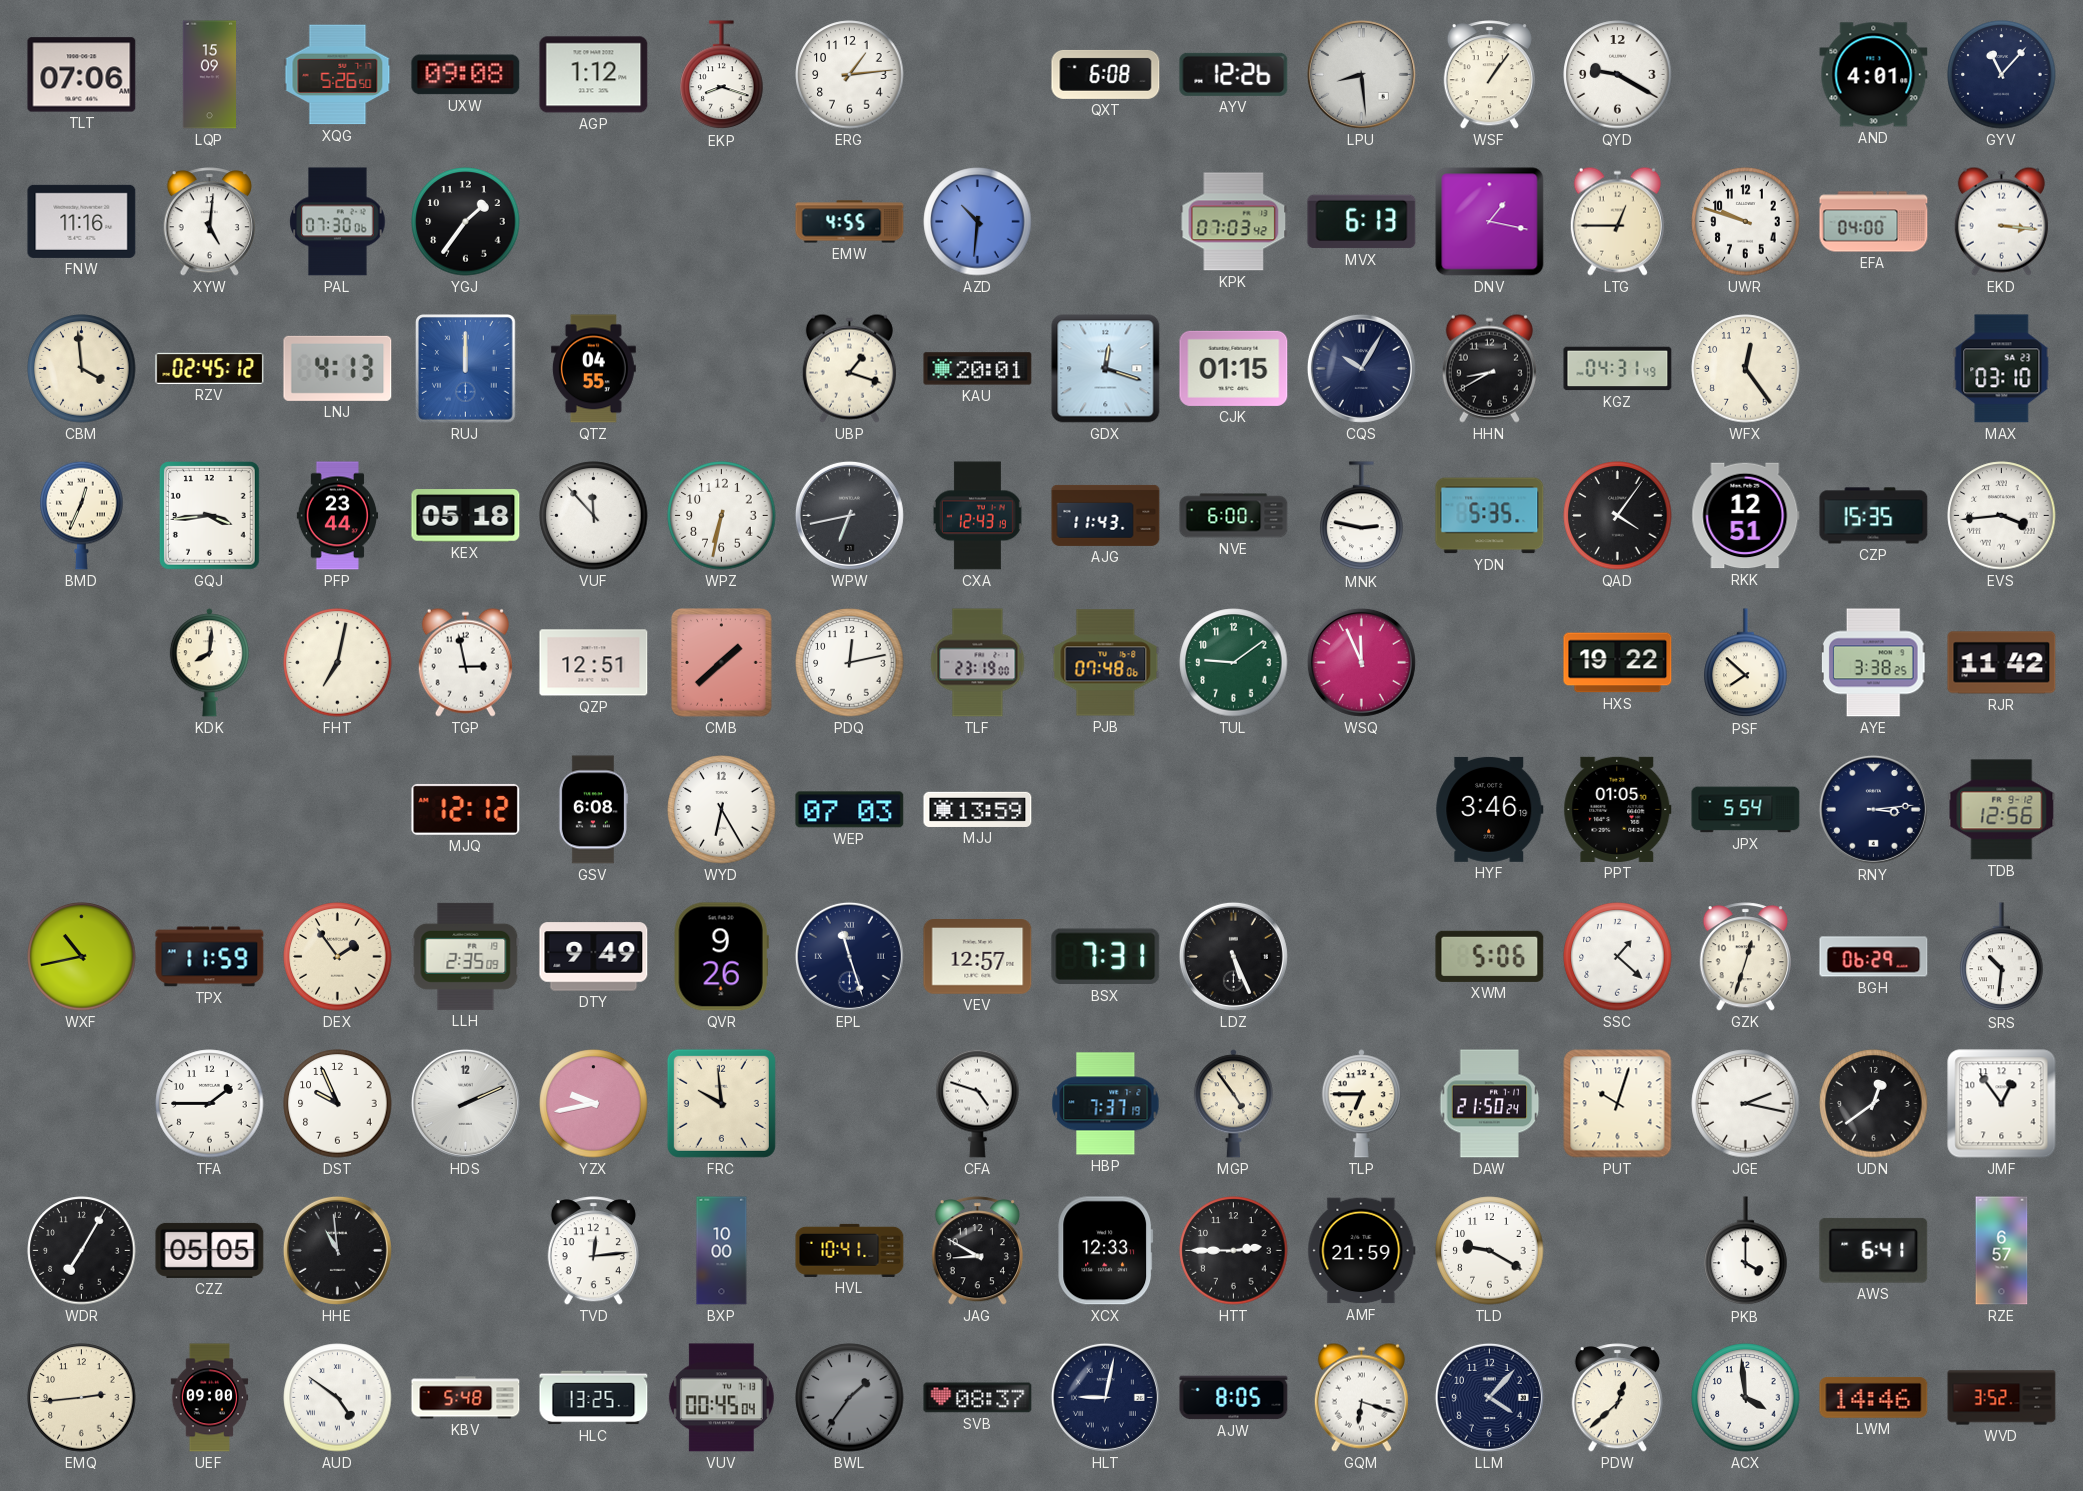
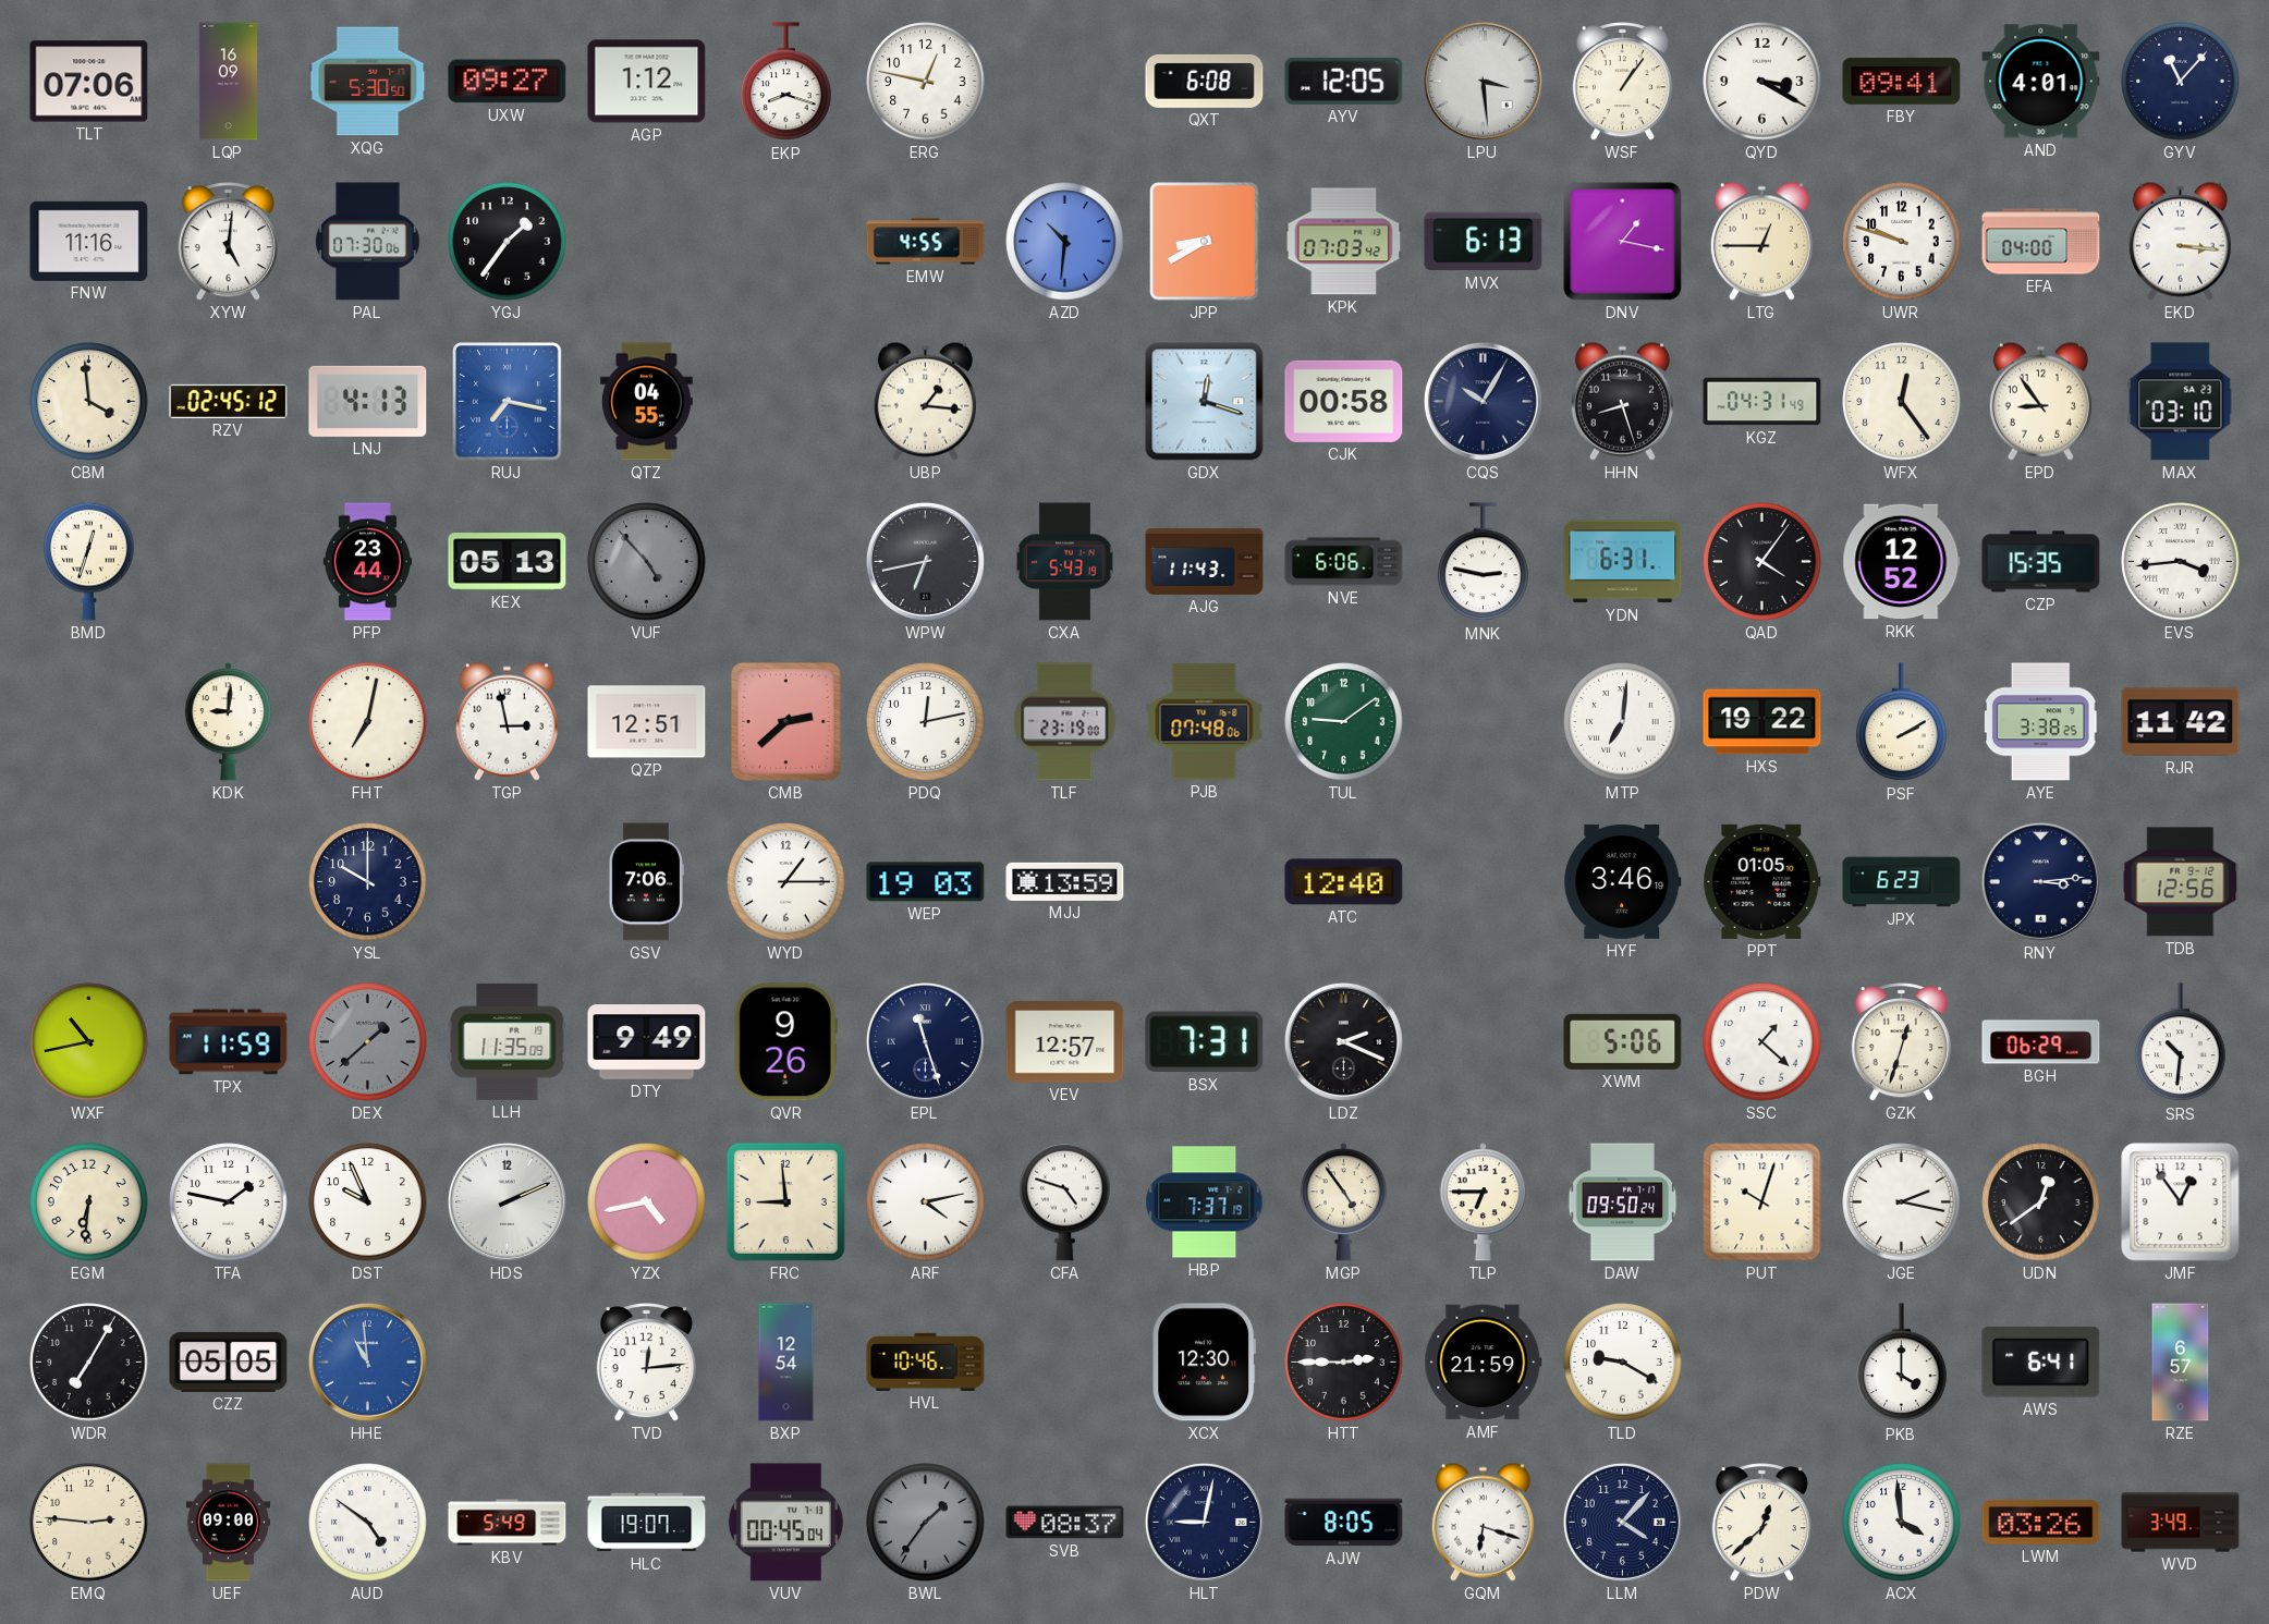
LQP: 15:09 -> 16:09 (229, 82)
XQG: 5:26 -> 5:30 (368, 82)
UXW: 09:08 -> 09:27 (508, 82)
ERG: 1:14 -> 12:47 (926, 82)
AYV: 12:26 -> 12:05 (1344, 81)
LPU: 8:29 -> 3:29 (1483, 81)
QYD: 9:20 -> 3:20 (1762, 82)
FBY: none -> 09:41 (1902, 82)
JPP: none -> 8:40 (1205, 242)
RUJ: 12:00 -> 7:17 (508, 402)
UBP: 1:18 -> 1:16 (925, 401)
KAU: 20:01 -> none (978, 369)
CJK: 01:15 -> 00:58 (1344, 401)
HHN: 8:40 -> 8:27 (1622, 401)
EPD: none -> 8:54 (2040, 401)
BMD: 12:34 -> 12:33 (89, 561)
GQJ: 3:44 -> none (210, 516)
KEX: 05:18 -> 05:13 (508, 562)
VUF: 11:53 -> 4:53 (647, 562)
VUF dial: white -> grey (647, 562)
WPZ: 6:32 -> none (722, 516)
CXA: 12:43 -> 5:43 (1064, 562)
NVE: 6:00 -> 6:06 (1344, 562)
YDN: 5:35 -> 6:31 (1623, 562)
RKK: 12:51 -> 12:52 (1902, 562)
KDK: 8:01 -> 9:01 (228, 722)
CMB: 1:38 -> 2:38 (786, 722)
WSQ: 11:56 -> none (1361, 662)
MTP: none -> 7:01 (1623, 722)
PSF: 7:52 -> 2:10 (1902, 722)
YSL: none -> 10:00 (368, 882)
MJQ: 12:12 -> none (466, 809)
GSV: 6:08 -> 7:06 (646, 882)
WYD: 6:25 -> 1:15 (786, 882)
WEP: 07:03 -> 19:03 (926, 882)
ATC: none -> 12:40 (1344, 882)
JPX: 5:54 -> 6:23 (1902, 882)
DEX: 1:54 -> 1:38 (368, 1042)
DEX dial: cream -> grey (368, 1042)
LLH: 2:35 -> 11:35 (508, 1041)
LDZ: 5:26 -> 2:19 (1343, 1041)
EGM: none -> 6:31 (89, 1202)
TFA: 1:45 -> 1:47 (229, 1202)
YZX: 9:43 -> 4:43 (647, 1202)
FRC: 9:59 -> 8:59 (785, 1201)
ARF: none -> 4:13 (926, 1202)
DAW: 21:50 -> 09:50 (1623, 1202)
HHE dial: black -> blue (367, 1362)
BXP: 10:00 -> 12:54 (786, 1363)
HVL: 10:41 -> 10:46 (926, 1362)
JAG: 8:50 -> none (977, 1251)
XCX: 12:33 -> 12:30 (1205, 1363)
EMQ: 2:44 -> 2:46 (89, 1523)
KBV: 5:48 -> 5:49 (508, 1523)
HLC: 13:25 -> 19:07 (647, 1523)
LWM: 14:46 -> 03:26 (2041, 1522)
WVD: 3:52 -> 3:49 (2181, 1523)
